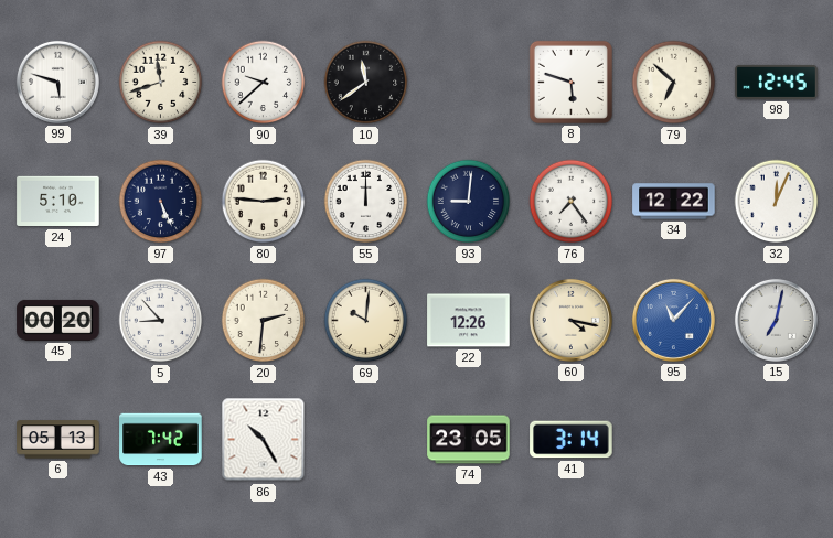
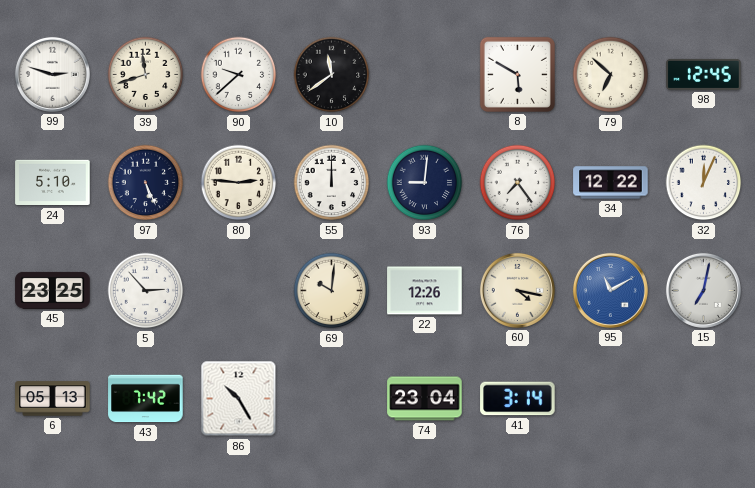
99: 5:48 -> 2:48 (52, 74)
8: 5:48 -> 5:50 (517, 74)
45: 00:20 -> 23:25 (53, 290)
5: 8:53 -> 2:53 (146, 291)
20: 2:31 -> none (264, 321)
95: 11:07 -> 11:10 (610, 290)
74: 23:05 -> 23:04 (425, 399)
